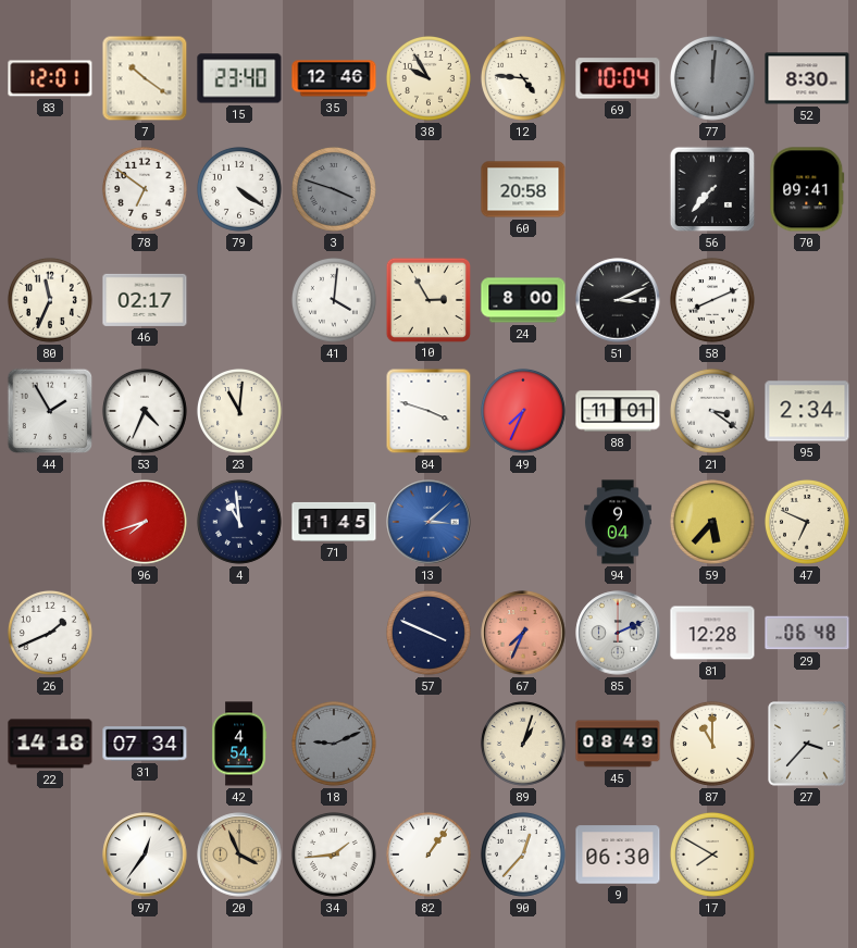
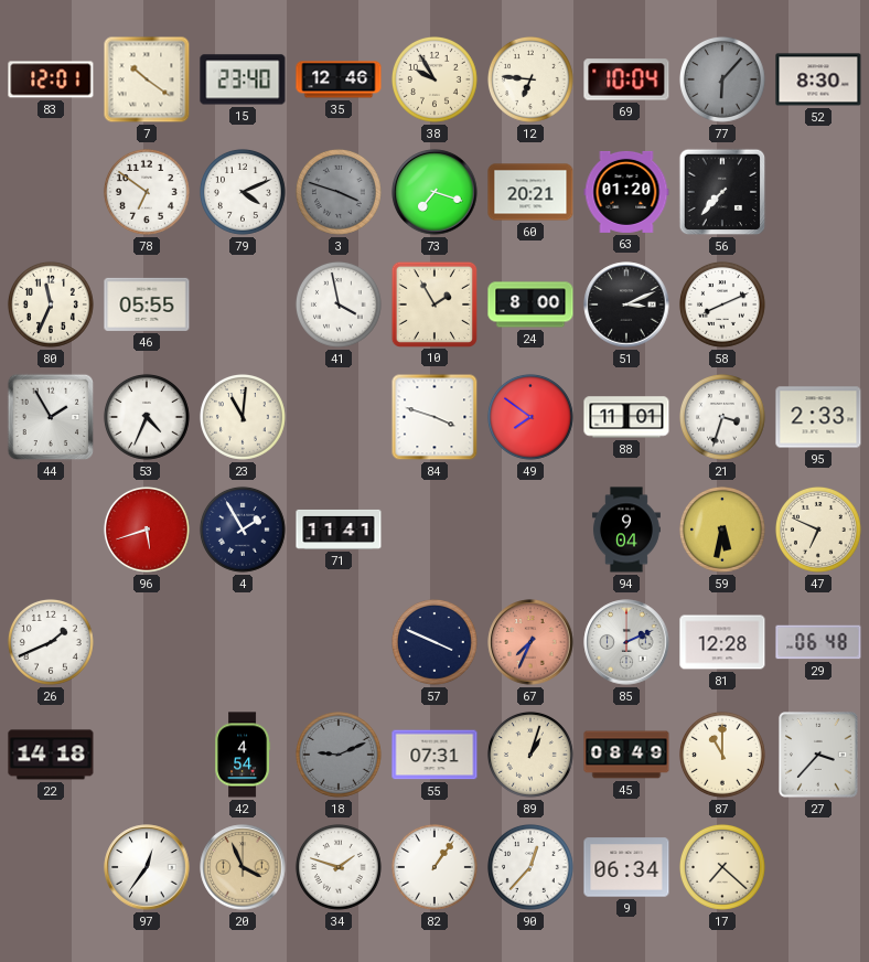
12: 4:46 -> 6:46 (530, 79)
77: 12:01 -> 6:07 (722, 79)
79: 4:21 -> 4:11 (243, 192)
73: none -> 7:18 (434, 192)
60: 20:58 -> 20:21 (530, 192)
63: none -> 01:20 (626, 192)
70: 09:41 -> none (807, 189)
46: 02:17 -> 05:55 (147, 304)
41: 4:01 -> 3:58 (339, 304)
10: 2:55 -> 1:55 (433, 303)
49: 7:34 -> 7:51 (530, 417)
21: 3:21 -> 3:33 (722, 417)
95: 2:34 -> 2:33 (818, 417)
96: 7:42 -> 5:42 (147, 530)
4: 10:59 -> 1:55 (243, 530)
71: 11:45 -> 11:41 (339, 530)
13: 3:08 -> none (428, 522)
59: 5:37 -> 5:32 (722, 530)
31: 07:34 -> none (145, 744)
55: none -> 07:31 (434, 755)
34: 1:44 -> 1:48 (339, 867)
9: 06:30 -> 06:34 (626, 867)
17: 7:50 -> 7:22 (722, 867)
